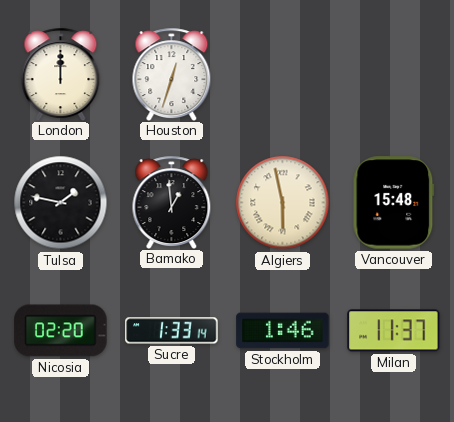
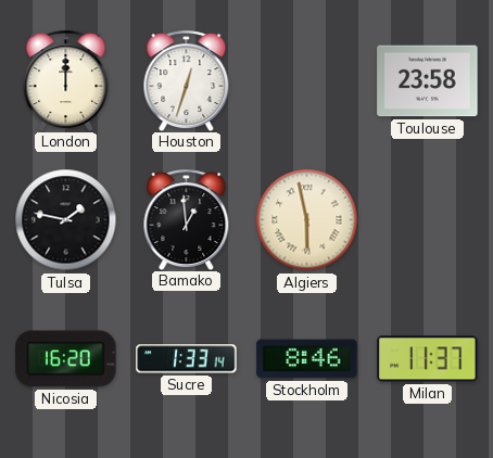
Toulouse: none -> 23:58 (428, 81)
Vancouver: 15:48 -> none (394, 203)
Nicosia: 02:20 -> 16:20 (66, 359)
Stockholm: 1:46 -> 8:46 (307, 359)
